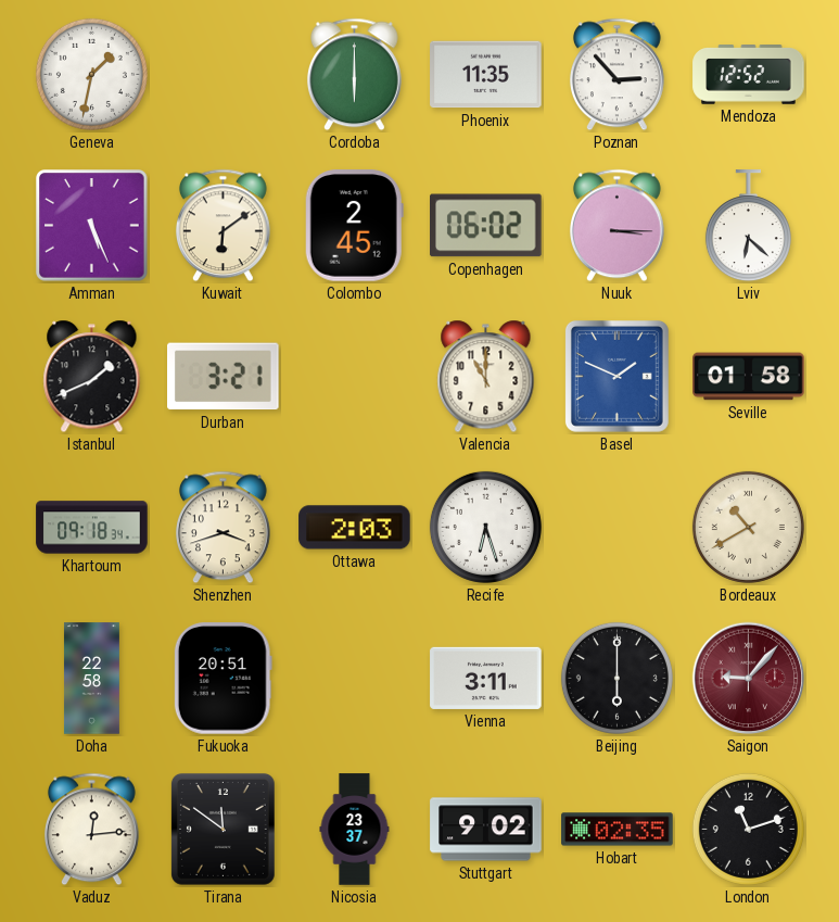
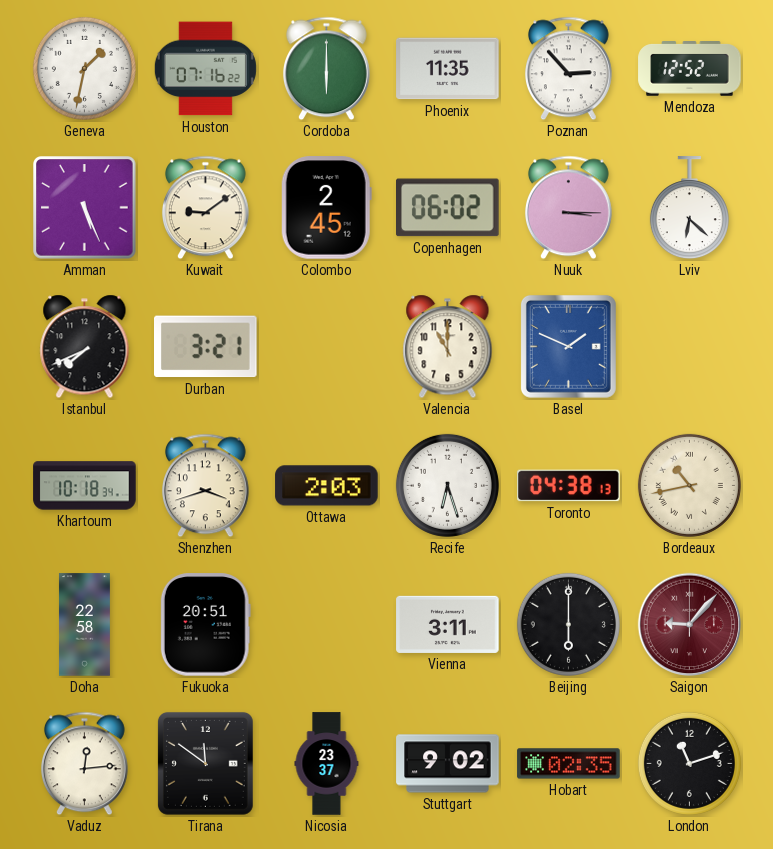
Houston: none -> 07:16 (205, 69)
Kuwait: 6:09 -> 9:09 (205, 208)
Istanbul: 1:41 -> 7:41 (85, 347)
Seville: 01:58 -> none (749, 377)
Khartoum: 09:18 -> 10:18 (85, 486)
Toronto: none -> 04:38 (569, 486)
Bordeaux: 10:40 -> 10:43 (689, 485)
